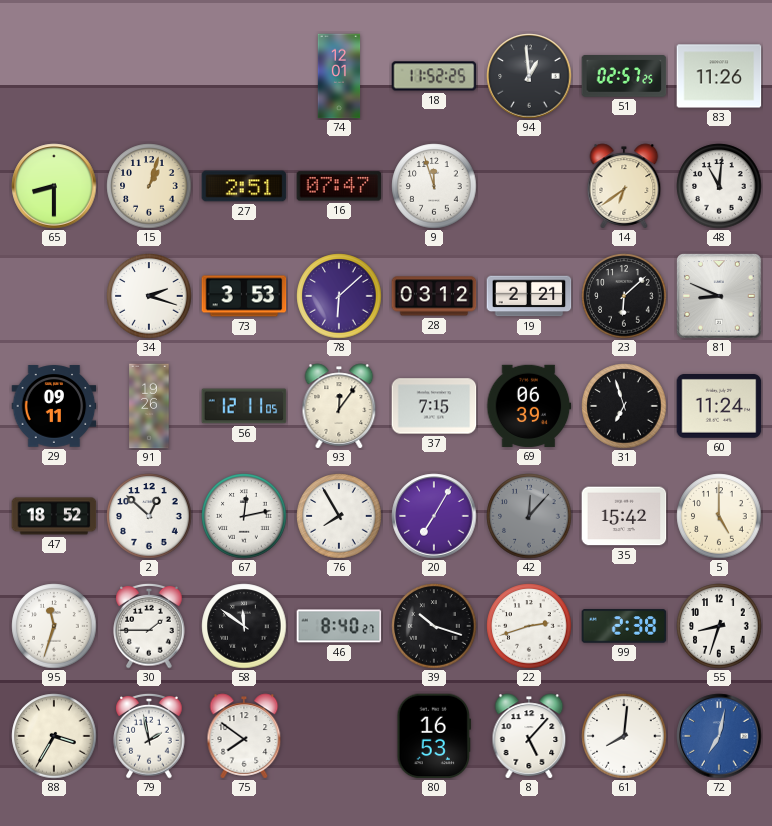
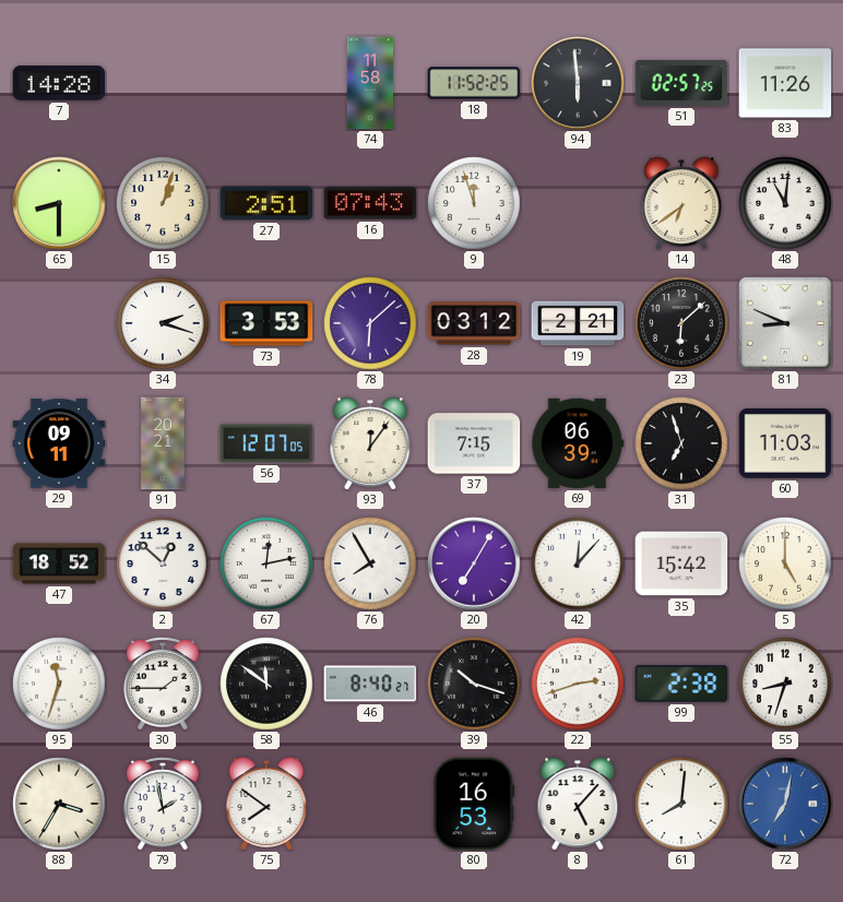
7: none -> 14:28 (59, 83)
74: 12:01 -> 11:58 (370, 83)
94: 12:59 -> 5:59 (578, 83)
16: 07:47 -> 07:43 (370, 203)
91: 19:26 -> 20:21 (163, 443)
56: 12:11 -> 12:07 (266, 443)
60: 11:24 -> 11:03 (785, 444)
42 dial: grey -> white (578, 563)
